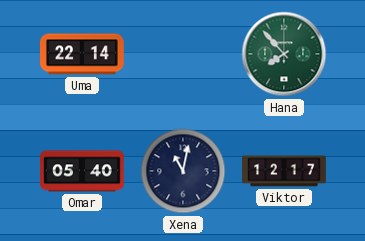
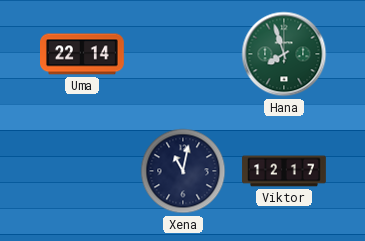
Hana: 7:53 -> 7:57 (284, 54)
Omar: 05:40 -> none (83, 171)
